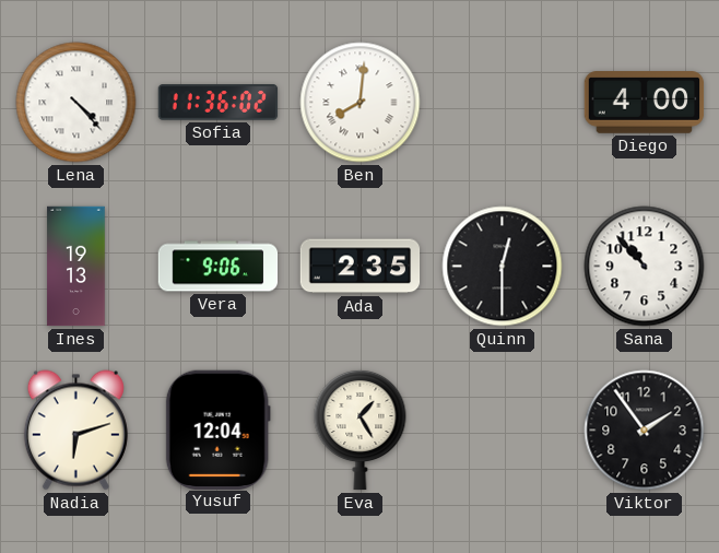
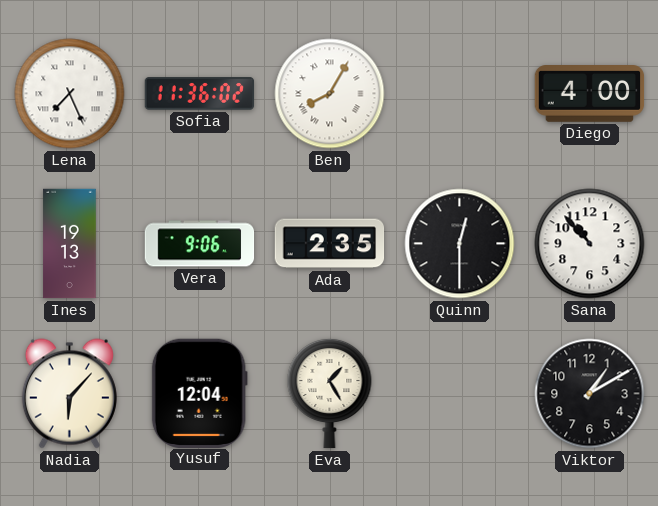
Lena: 4:23 -> 7:26 (70, 94)
Ben: 8:01 -> 8:05 (330, 94)
Nadia: 6:12 -> 6:07 (69, 394)
Viktor: 1:54 -> 1:10 (590, 394)
